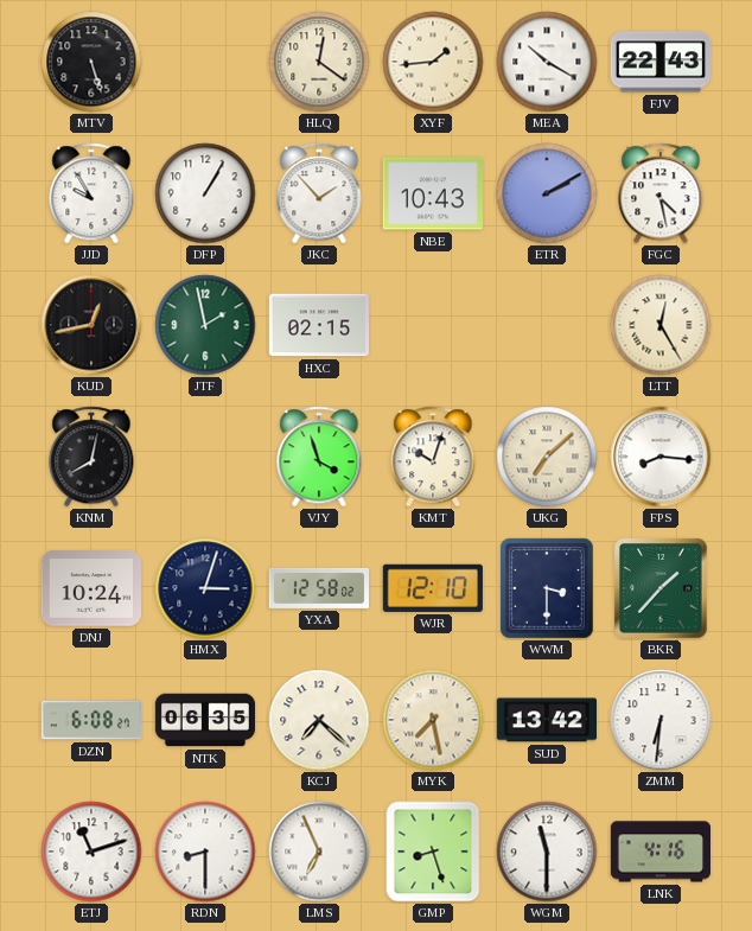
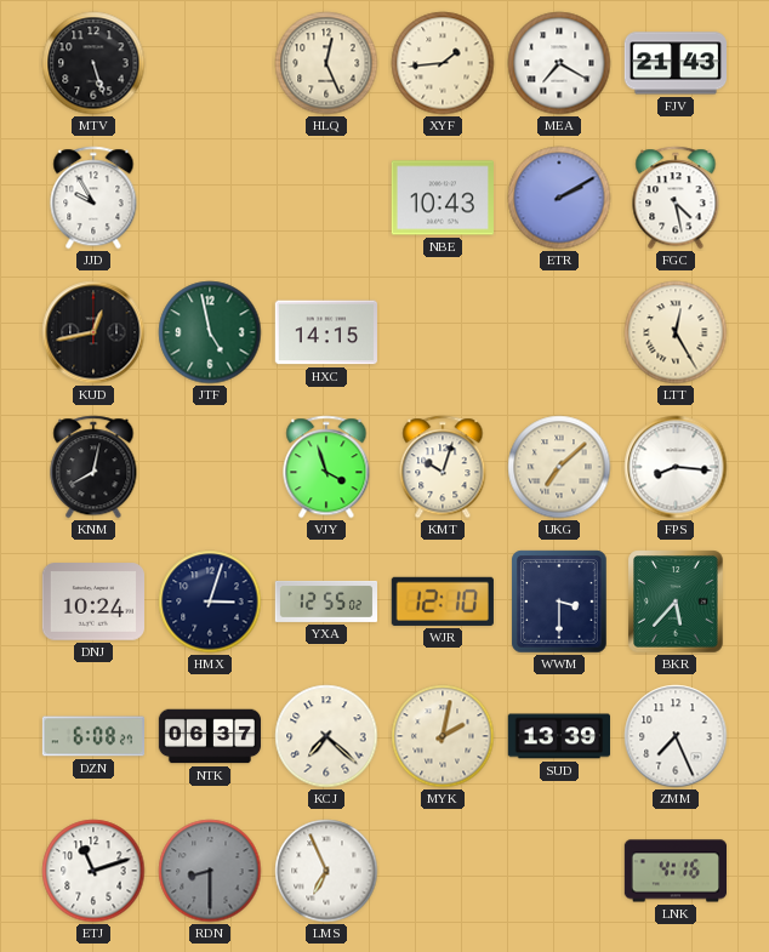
HLQ: 12:21 -> 12:26 (326, 63)
MEA: 10:20 -> 7:20 (559, 63)
FJV: 22:43 -> 21:43 (674, 63)
DFP: 1:05 -> none (205, 193)
JKC: 1:53 -> none (319, 193)
JTF: 1:58 -> 4:58 (210, 332)
HXC: 02:15 -> 14:15 (325, 332)
YXA: 12:58 -> 12:55 (325, 602)
BKR: 1:37 -> 5:37 (676, 602)
NTK: 06:35 -> 06:37 (210, 736)
MYK: 7:28 -> 2:02 (443, 736)
SUD: 13:42 -> 13:39 (558, 736)
ZMM: 6:31 -> 7:26 (676, 736)
RDN dial: white -> grey (210, 871)
GMP: 8:27 -> none (433, 852)
WGM: 11:30 -> none (547, 852)
